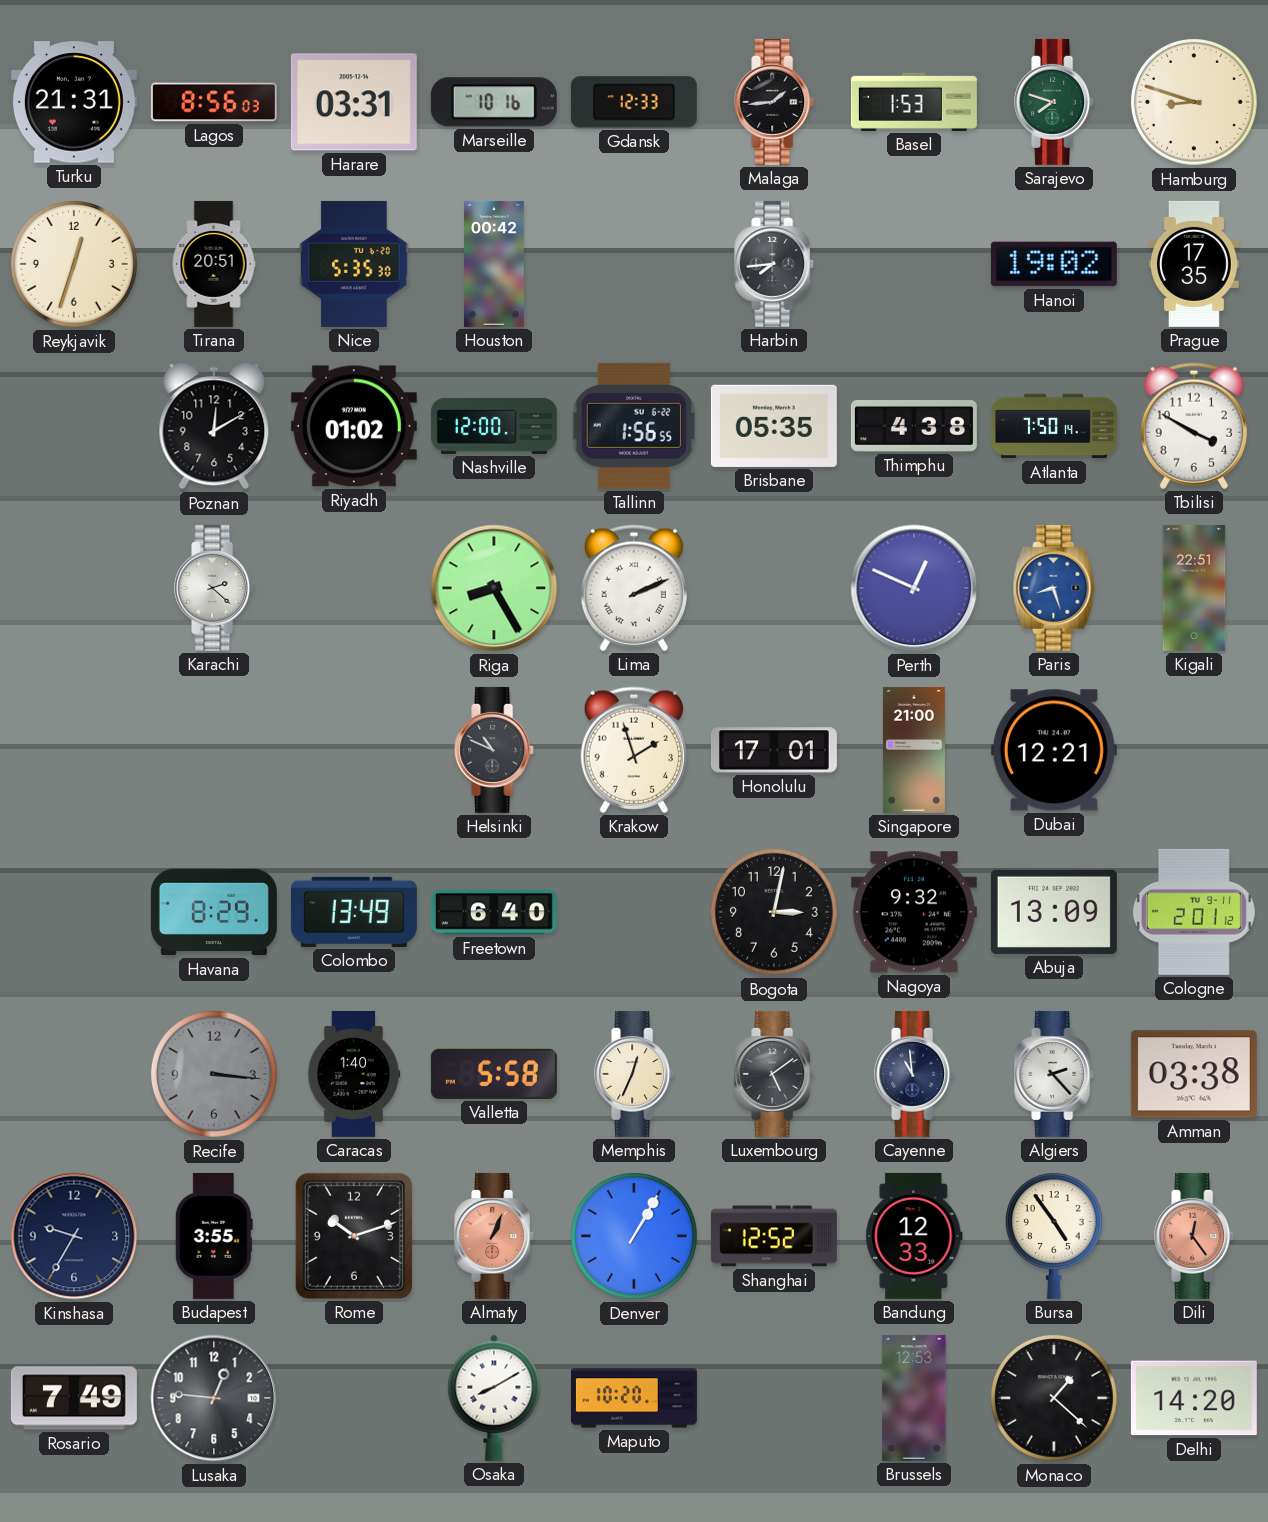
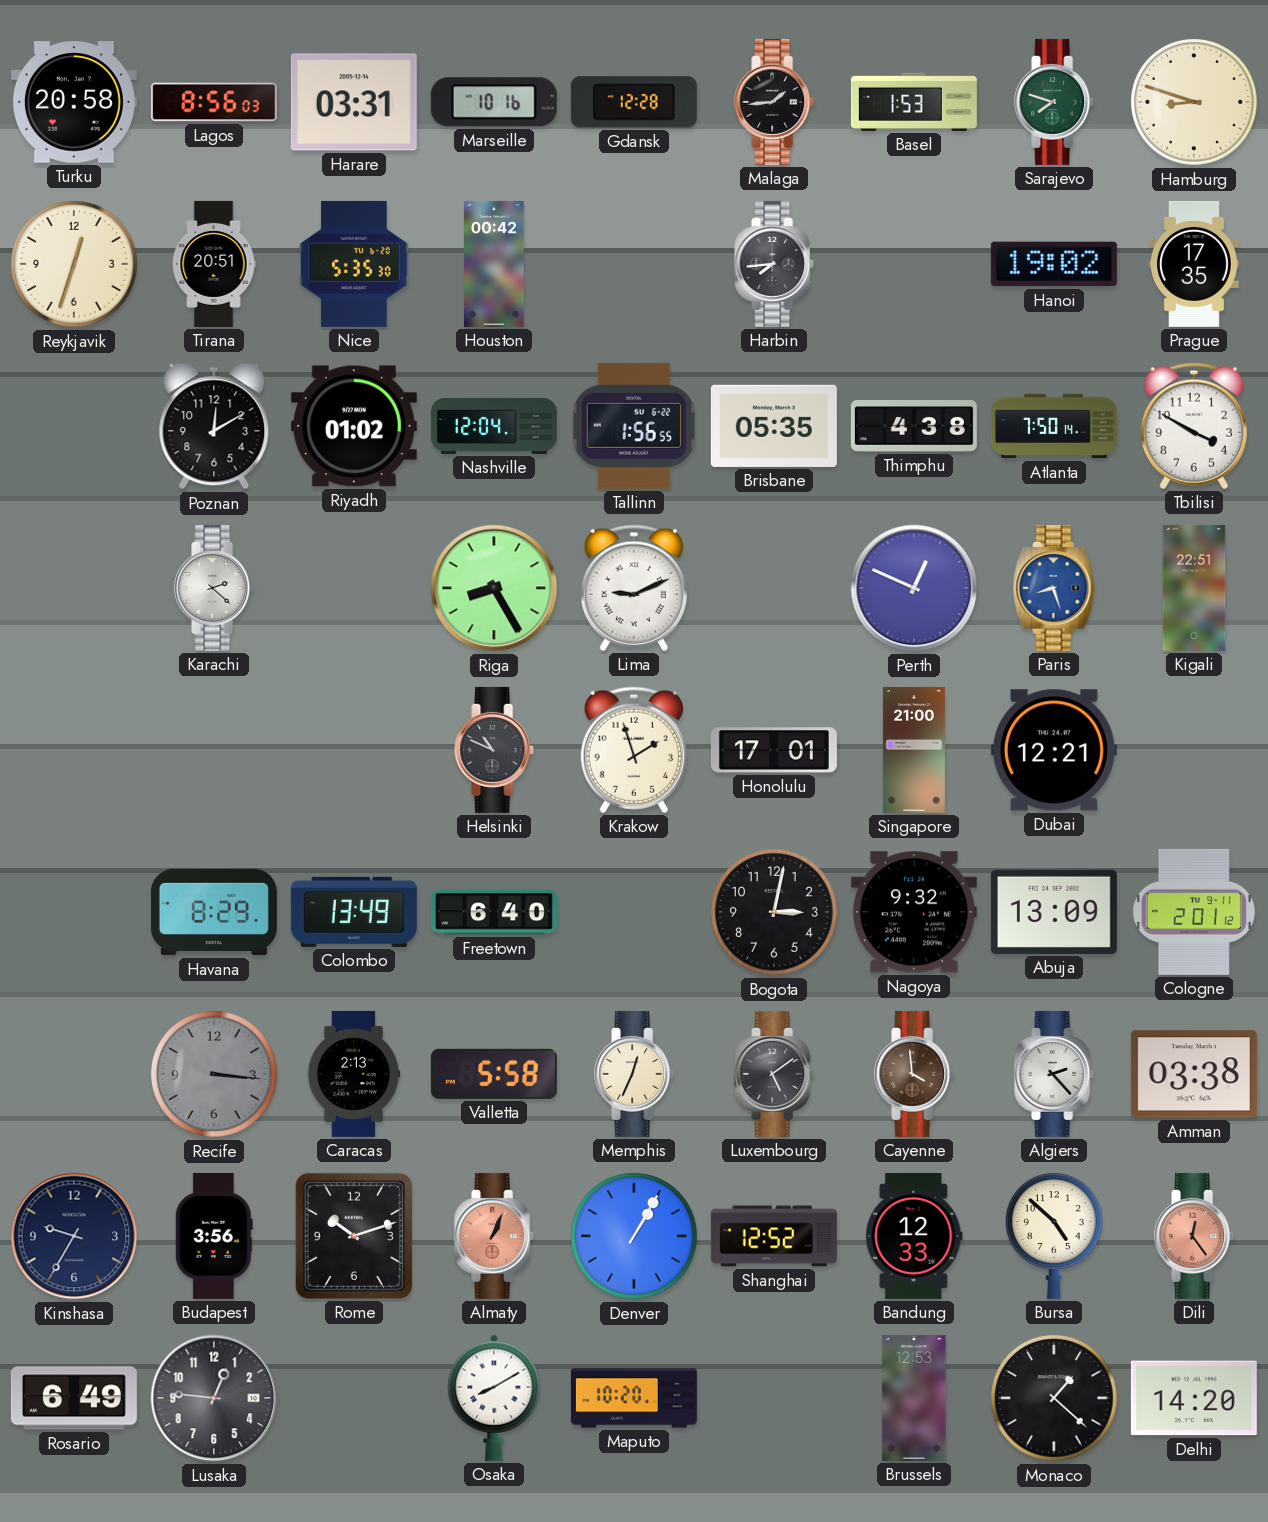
Turku: 21:31 -> 20:58 (74, 102)
Gdansk: 12:33 -> 12:28 (634, 102)
Nashville: 12:00 -> 12:04 (494, 426)
Lima: 2:11 -> 9:11 (634, 588)
Caracas: 1:40 -> 2:13 (354, 1074)
Cayenne: 10:59 -> 3:59 (915, 1074)
Cayenne dial: navy -> brown (915, 1074)
Budapest: 3:55 -> 3:56 (214, 1236)
Bursa: 4:54 -> 4:52 (1054, 1236)
Rosario: 7:49 -> 6:49 (74, 1398)
